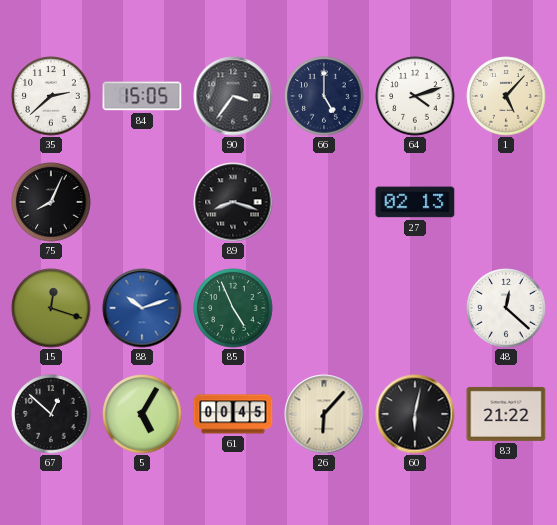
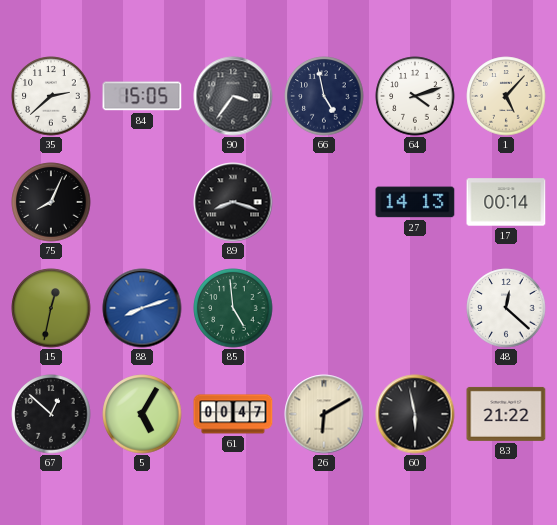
66: 5:00 -> 4:58 (324, 96)
27: 02:13 -> 14:13 (415, 202)
17: none -> 00:14 (506, 202)
15: 12:18 -> 12:32 (51, 308)
88: 10:12 -> 8:12 (142, 308)
85: 4:56 -> 4:59 (233, 308)
61: 00:45 -> 00:47 (233, 414)
26: 6:07 -> 6:10 (324, 414)
60: 6:02 -> 5:58 (415, 414)
